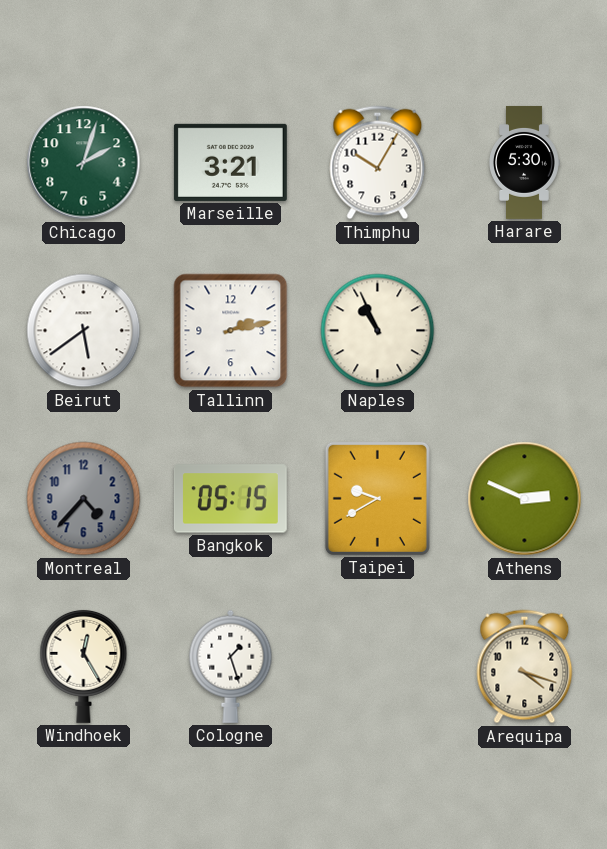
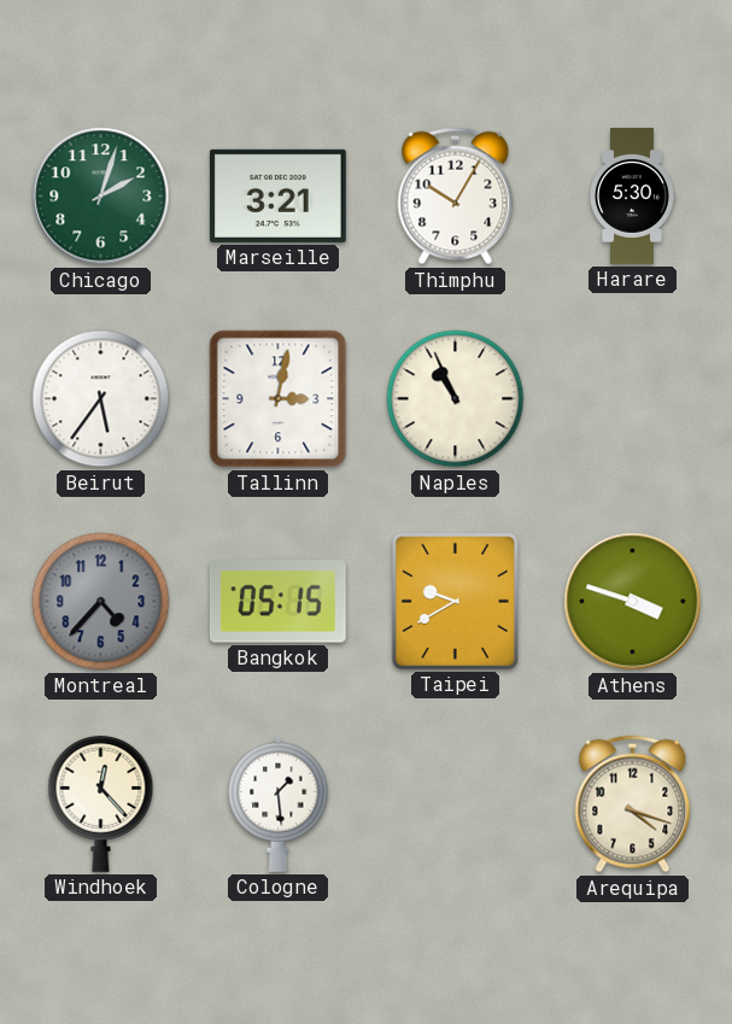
Beirut: 5:39 -> 5:36 (101, 399)
Tallinn: 2:13 -> 3:02 (279, 399)
Athens: 2:49 -> 3:48 (633, 602)
Windhoek: 12:25 -> 12:23 (101, 803)
Cologne: 1:27 -> 1:29 (279, 803)
